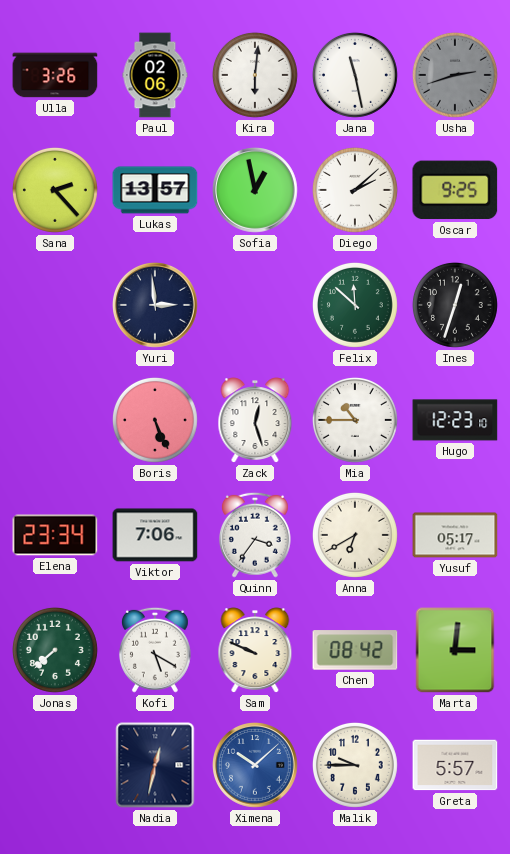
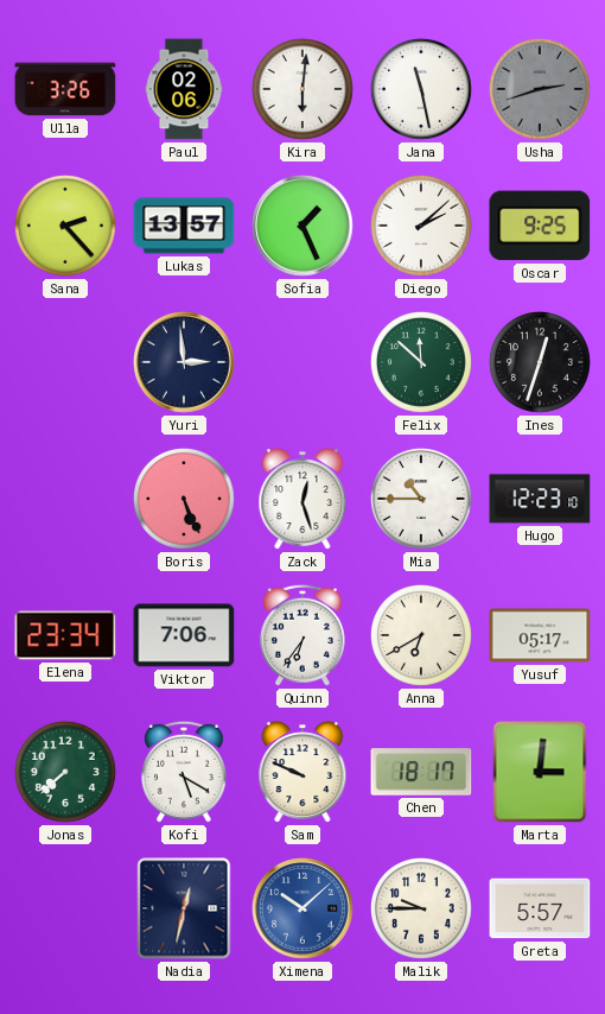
Sofia: 12:58 -> 1:26 (304, 227)
Quinn: 3:36 -> 6:36 (302, 635)
Chen: 08:42 -> 18:17 (421, 772)
